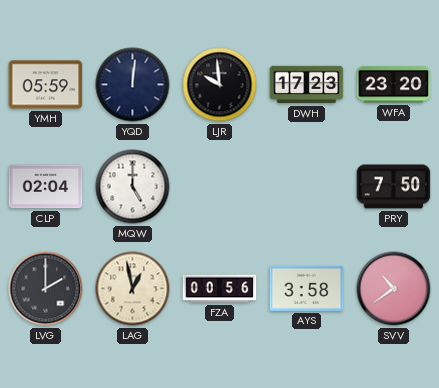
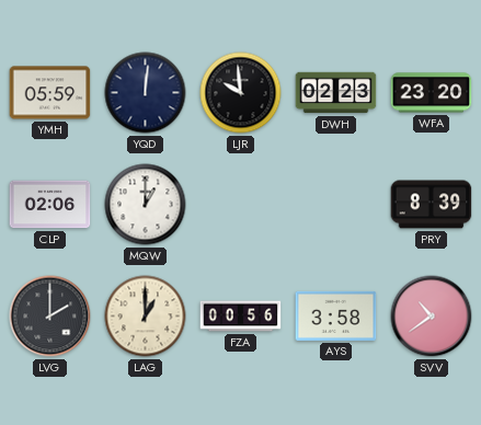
DWH: 17:23 -> 02:23 (336, 93)
CLP: 02:04 -> 02:06 (50, 205)
MQW: 5:00 -> 1:00 (146, 205)
PRY: 7:50 -> 8:39 (432, 205)
LAG: 12:58 -> 1:00 (146, 317)
